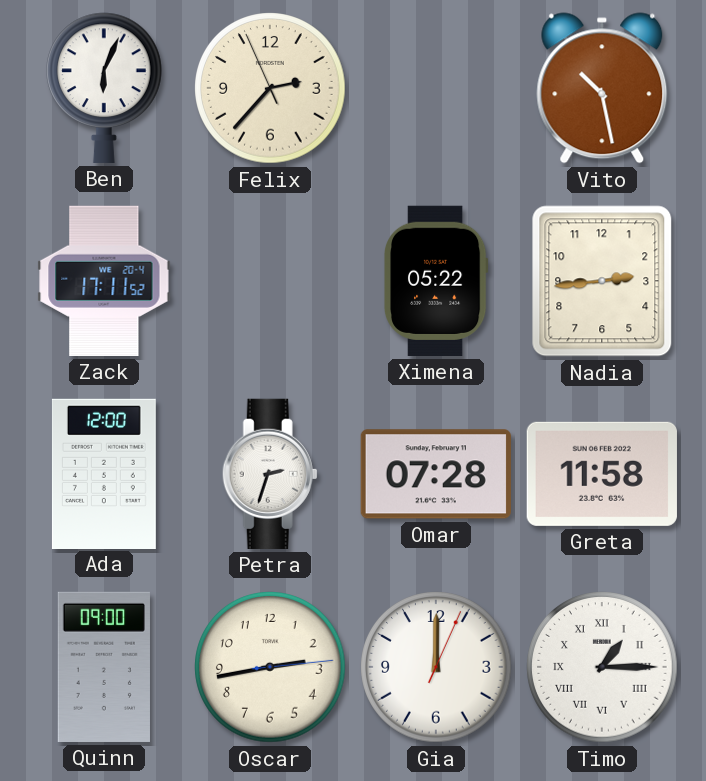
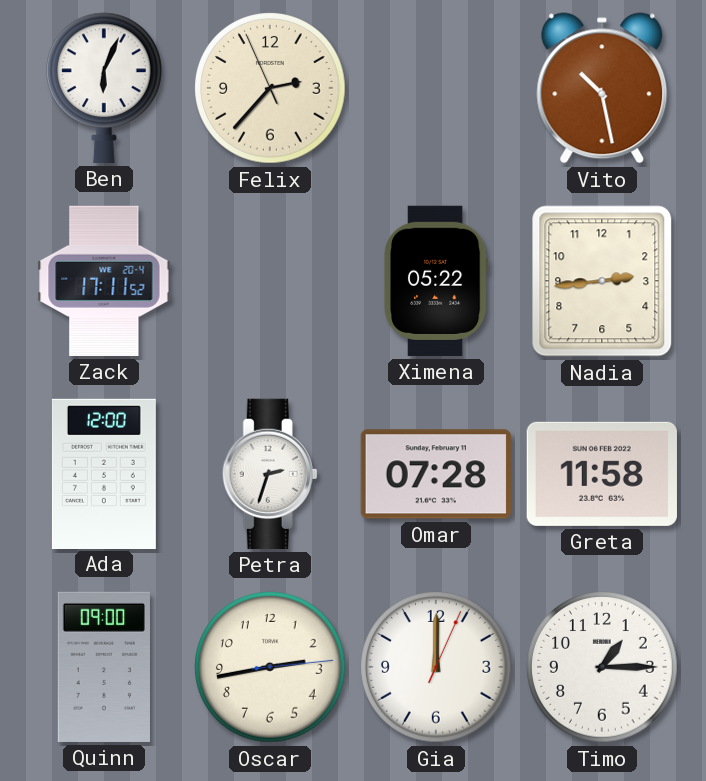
Timo numerals: Roman -> Arabic (602, 667)
